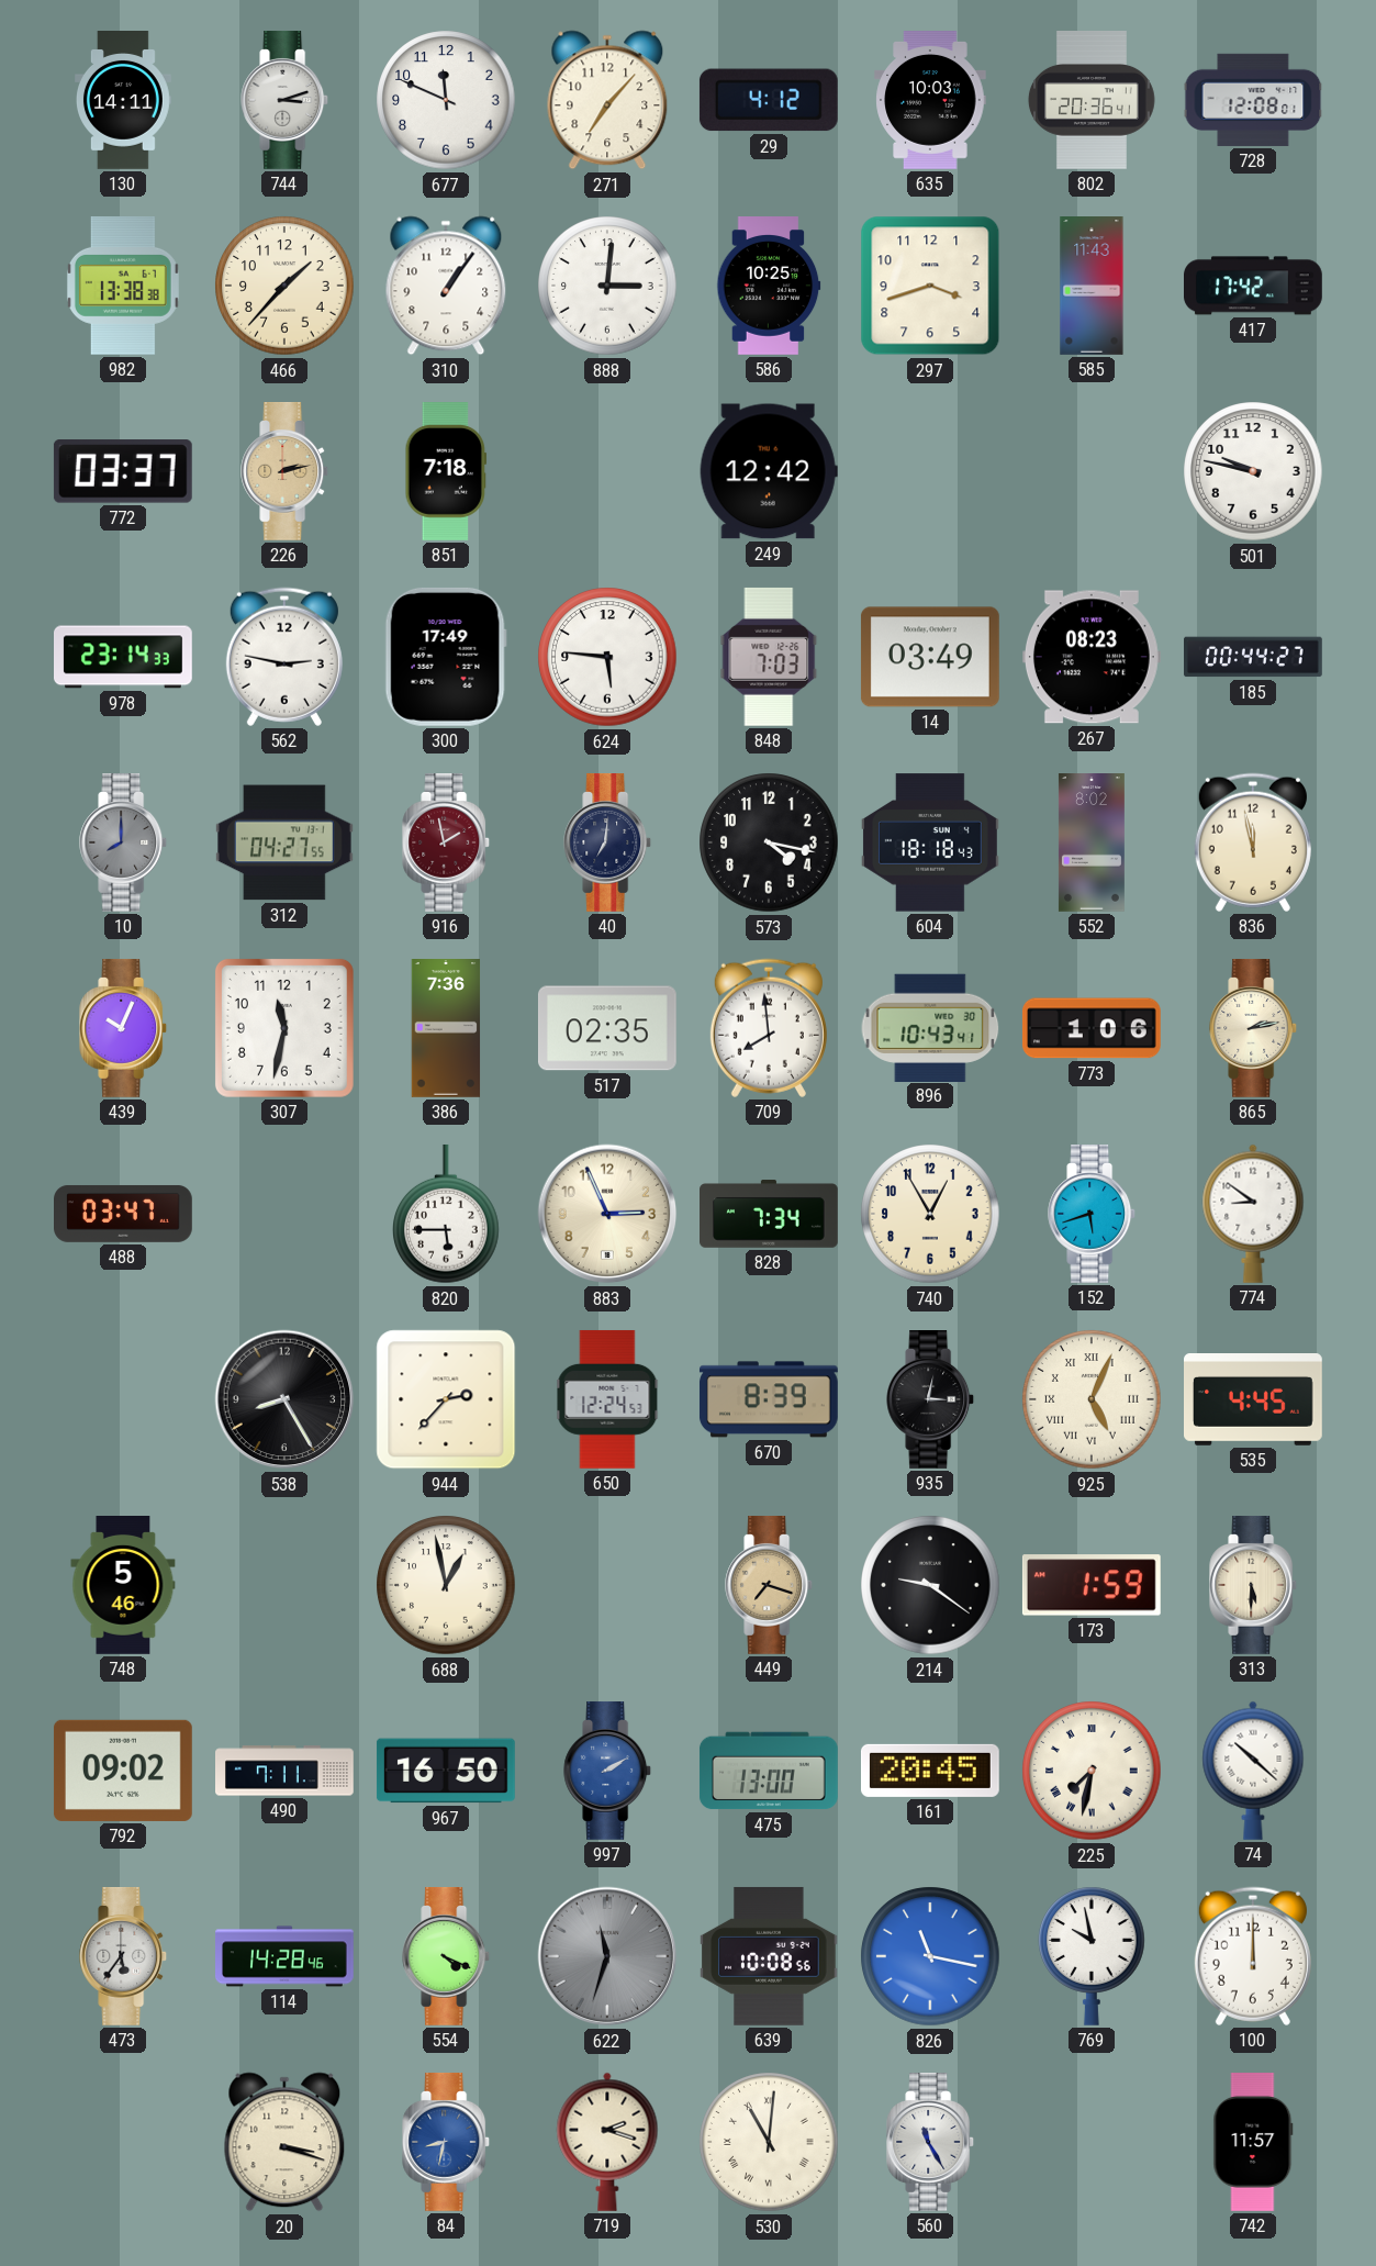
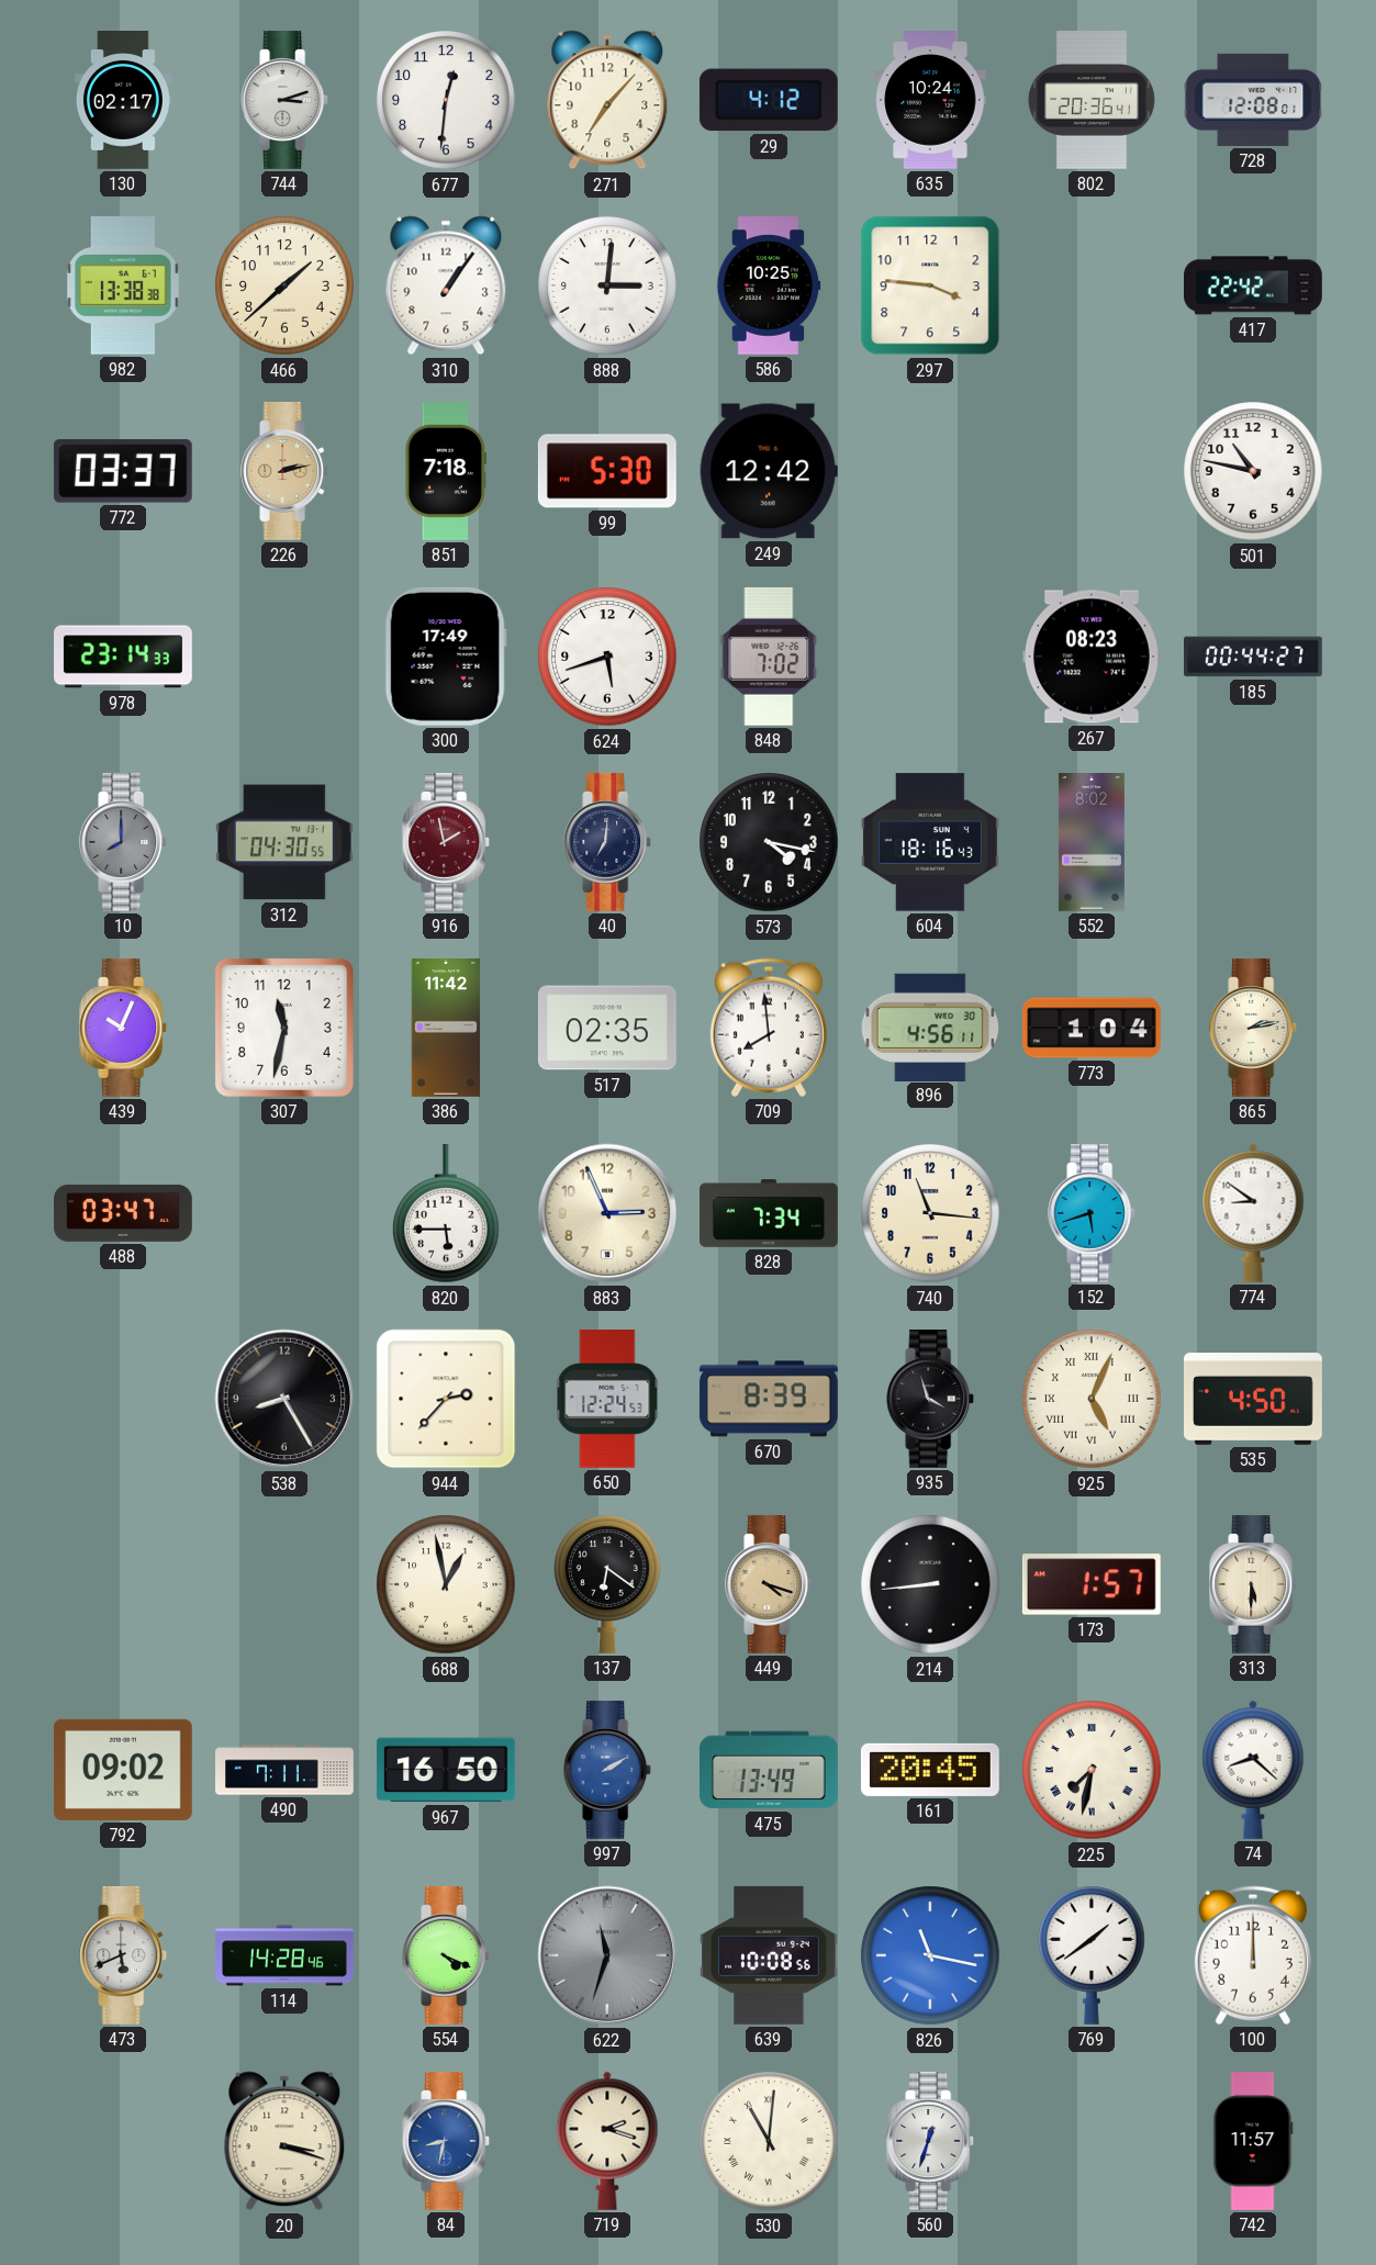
130: 14:11 -> 02:17 (123, 101)
677: 11:49 -> 12:31 (446, 100)
635: 10:03 -> 10:24 (930, 101)
466: 1:37 -> 1:38 (284, 285)
297: 3:42 -> 3:46 (930, 285)
585: 11:43 -> none (1092, 287)
417: 17:42 -> 22:42 (1254, 285)
99: none -> 5:30 (607, 471)
501: 9:47 -> 10:47 (1253, 471)
562: 2:47 -> none (284, 657)
624: 5:46 -> 5:42 (607, 657)
848: 7:03 -> 7:02 (769, 657)
14: 03:49 -> none (930, 657)
312: 04:27 -> 04:30 (284, 842)
604: 18:18 -> 18:16 (930, 842)
836: 11:58 -> none (1253, 842)
386: 7:36 -> 11:42 (446, 1029)
896: 10:43 -> 4:56 (930, 1027)
773: 1:06 -> 1:04 (1092, 1028)
740: 12:55 -> 11:16 (930, 1213)
935: 3:02 -> 3:57 (931, 1400)
535: 4:45 -> 4:50 (1254, 1400)
748: 5:46 -> none (123, 1586)
137: none -> 6:21 (608, 1584)
449: 7:18 -> 4:18 (770, 1585)
214: 9:21 -> 8:44 (930, 1584)
173: 1:59 -> 1:57 (1092, 1584)
475: 13:00 -> 13:49 (769, 1770)
74: 10:22 -> 8:22 (1253, 1770)
473: 5:36 -> 5:41 (124, 1956)
769: 9:58 -> 1:39 (1093, 1955)
560: 11:25 -> 12:33 (931, 2142)
